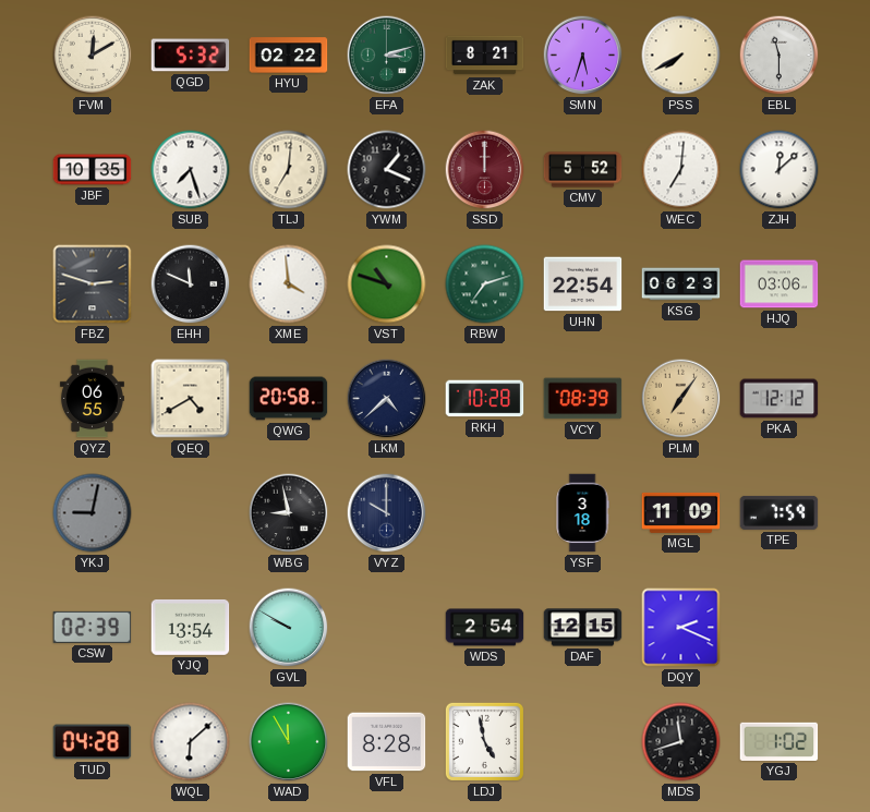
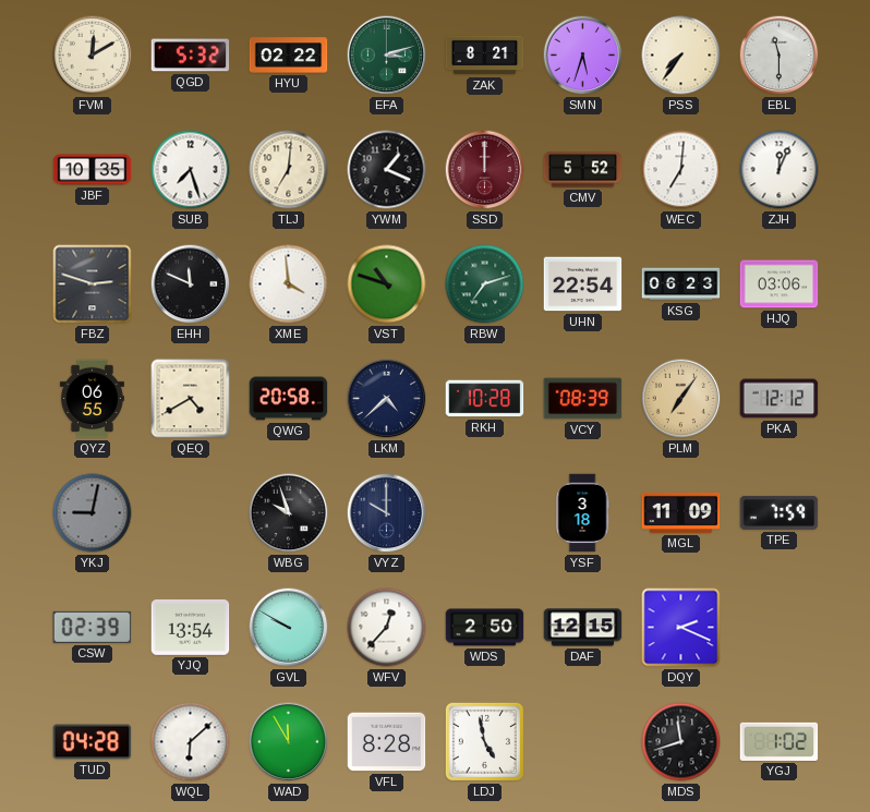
PSS: 7:40 -> 7:36 (681, 56)
ZJH: 12:08 -> 12:04 (780, 170)
WBG: 8:58 -> 9:57 (289, 513)
WFV: none -> 12:37 (387, 628)
WDS: 2:54 -> 2:50 (485, 628)
